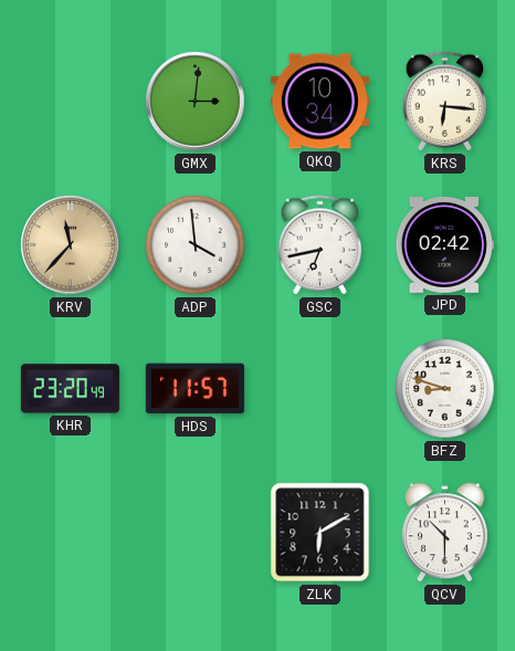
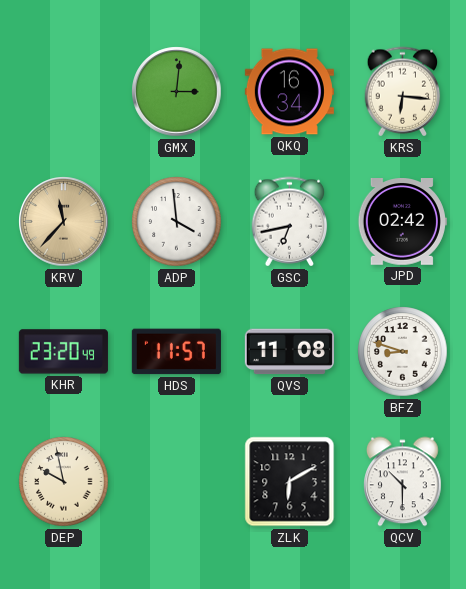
QKQ: 10:34 -> 16:34 (289, 92)
QVS: none -> 11:08 (289, 352)
DEP: none -> 9:58 (64, 482)
